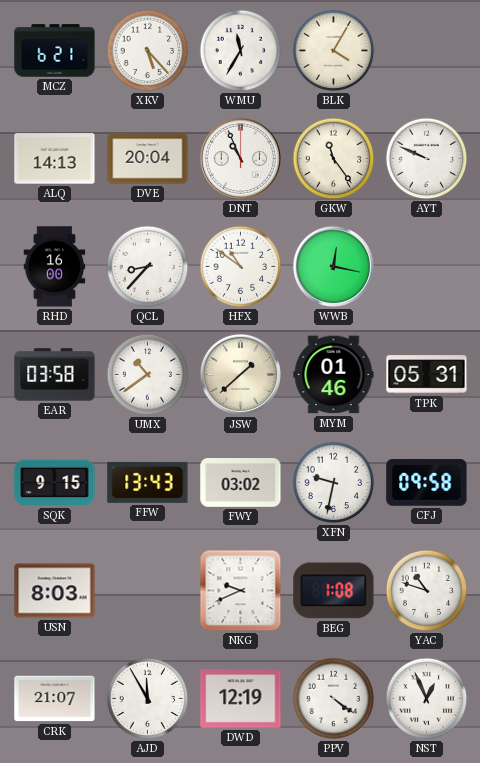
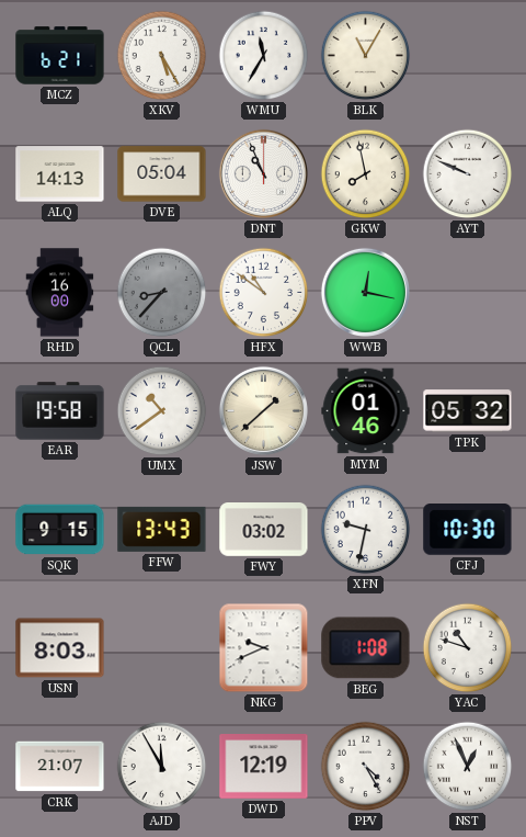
XKV: 5:23 -> 5:25 (162, 56)
BLK: 4:05 -> 11:05 (366, 56)
DVE: 20:04 -> 05:04 (162, 174)
GKW: 11:24 -> 7:58 (366, 174)
QCL dial: white -> grey (162, 293)
EAR: 03:58 -> 19:58 (60, 411)
TPK: 05:31 -> 05:32 (468, 411)
CFJ: 09:58 -> 10:30 (468, 530)
PPV: 4:21 -> 4:25 (366, 767)
